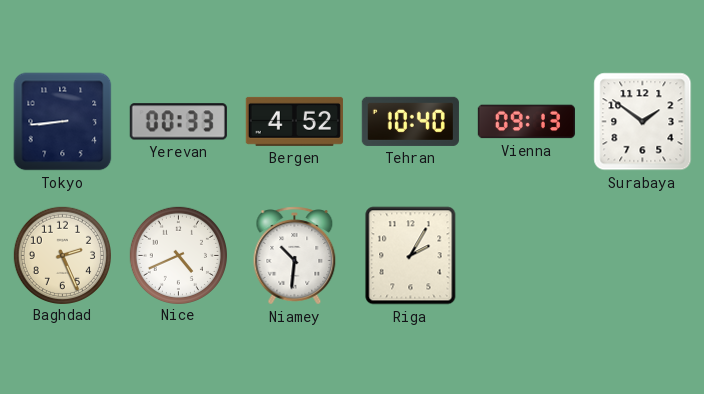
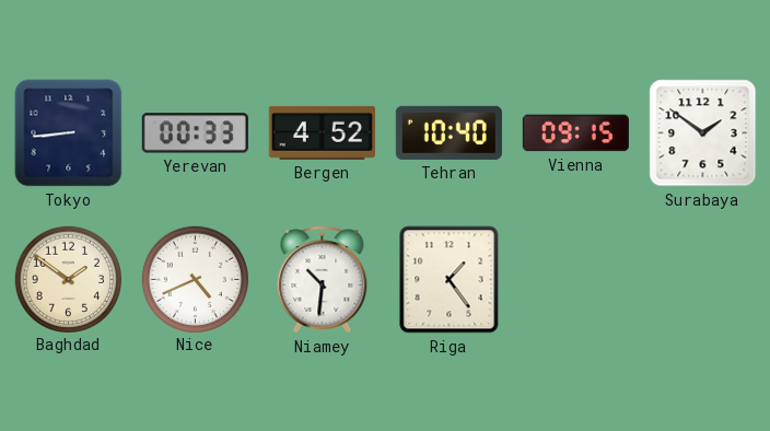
Vienna: 09:13 -> 09:15 (575, 133)
Baghdad: 2:26 -> 1:51 (68, 279)
Riga: 2:05 -> 1:24 (450, 280)
